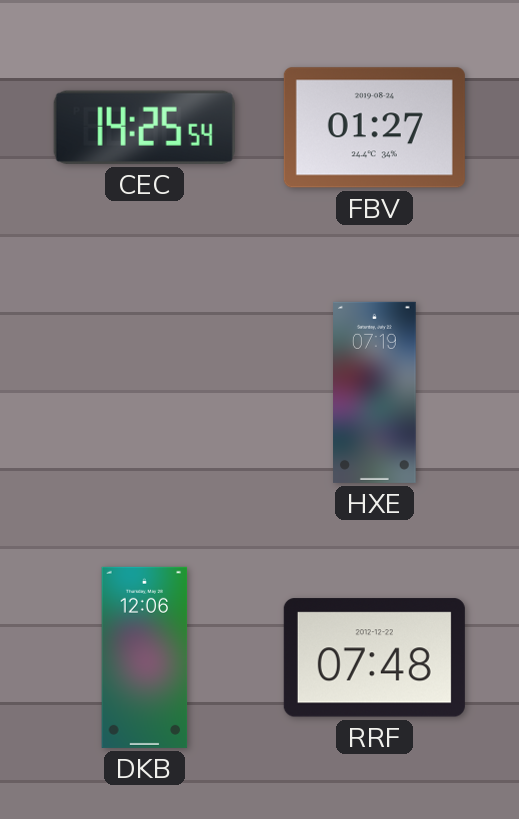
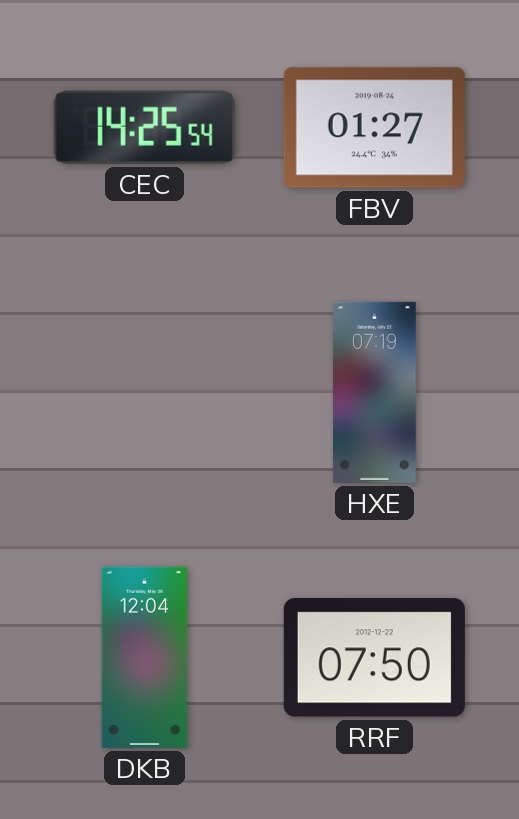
DKB: 12:06 -> 12:04 (145, 657)
RRF: 07:48 -> 07:50 (374, 658)
